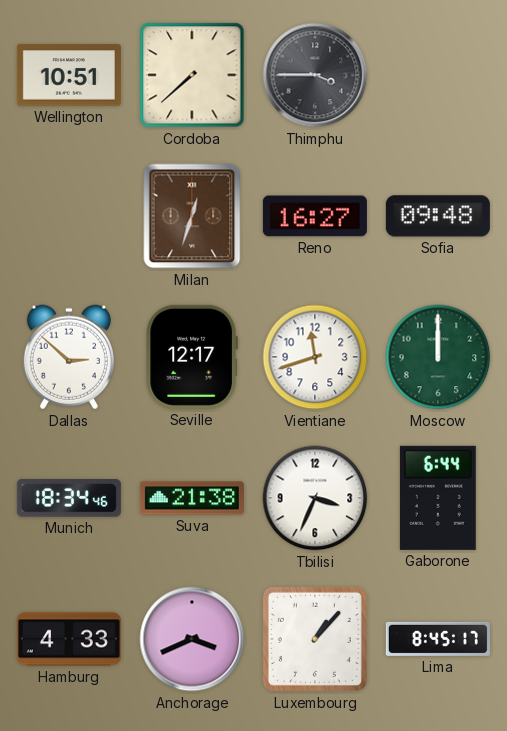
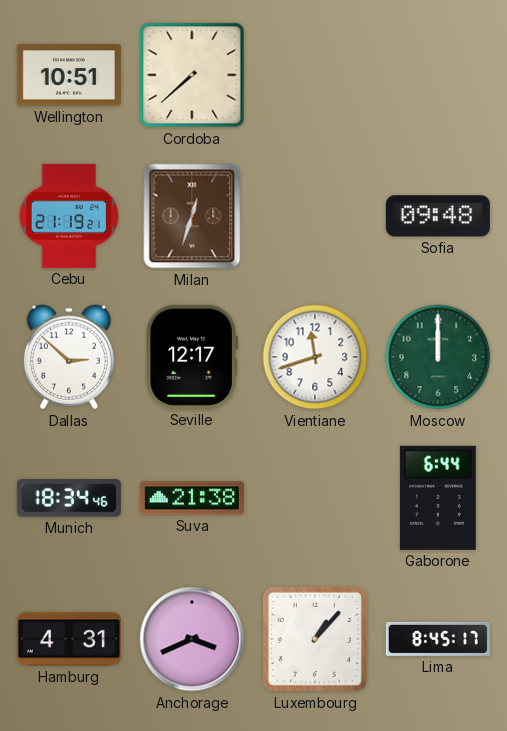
Thimphu: 3:45 -> none (315, 75)
Cebu: none -> 21:19 (69, 216)
Reno: 16:27 -> none (315, 216)
Tbilisi: 3:34 -> none (315, 498)
Hamburg: 4:33 -> 4:31 (69, 639)
